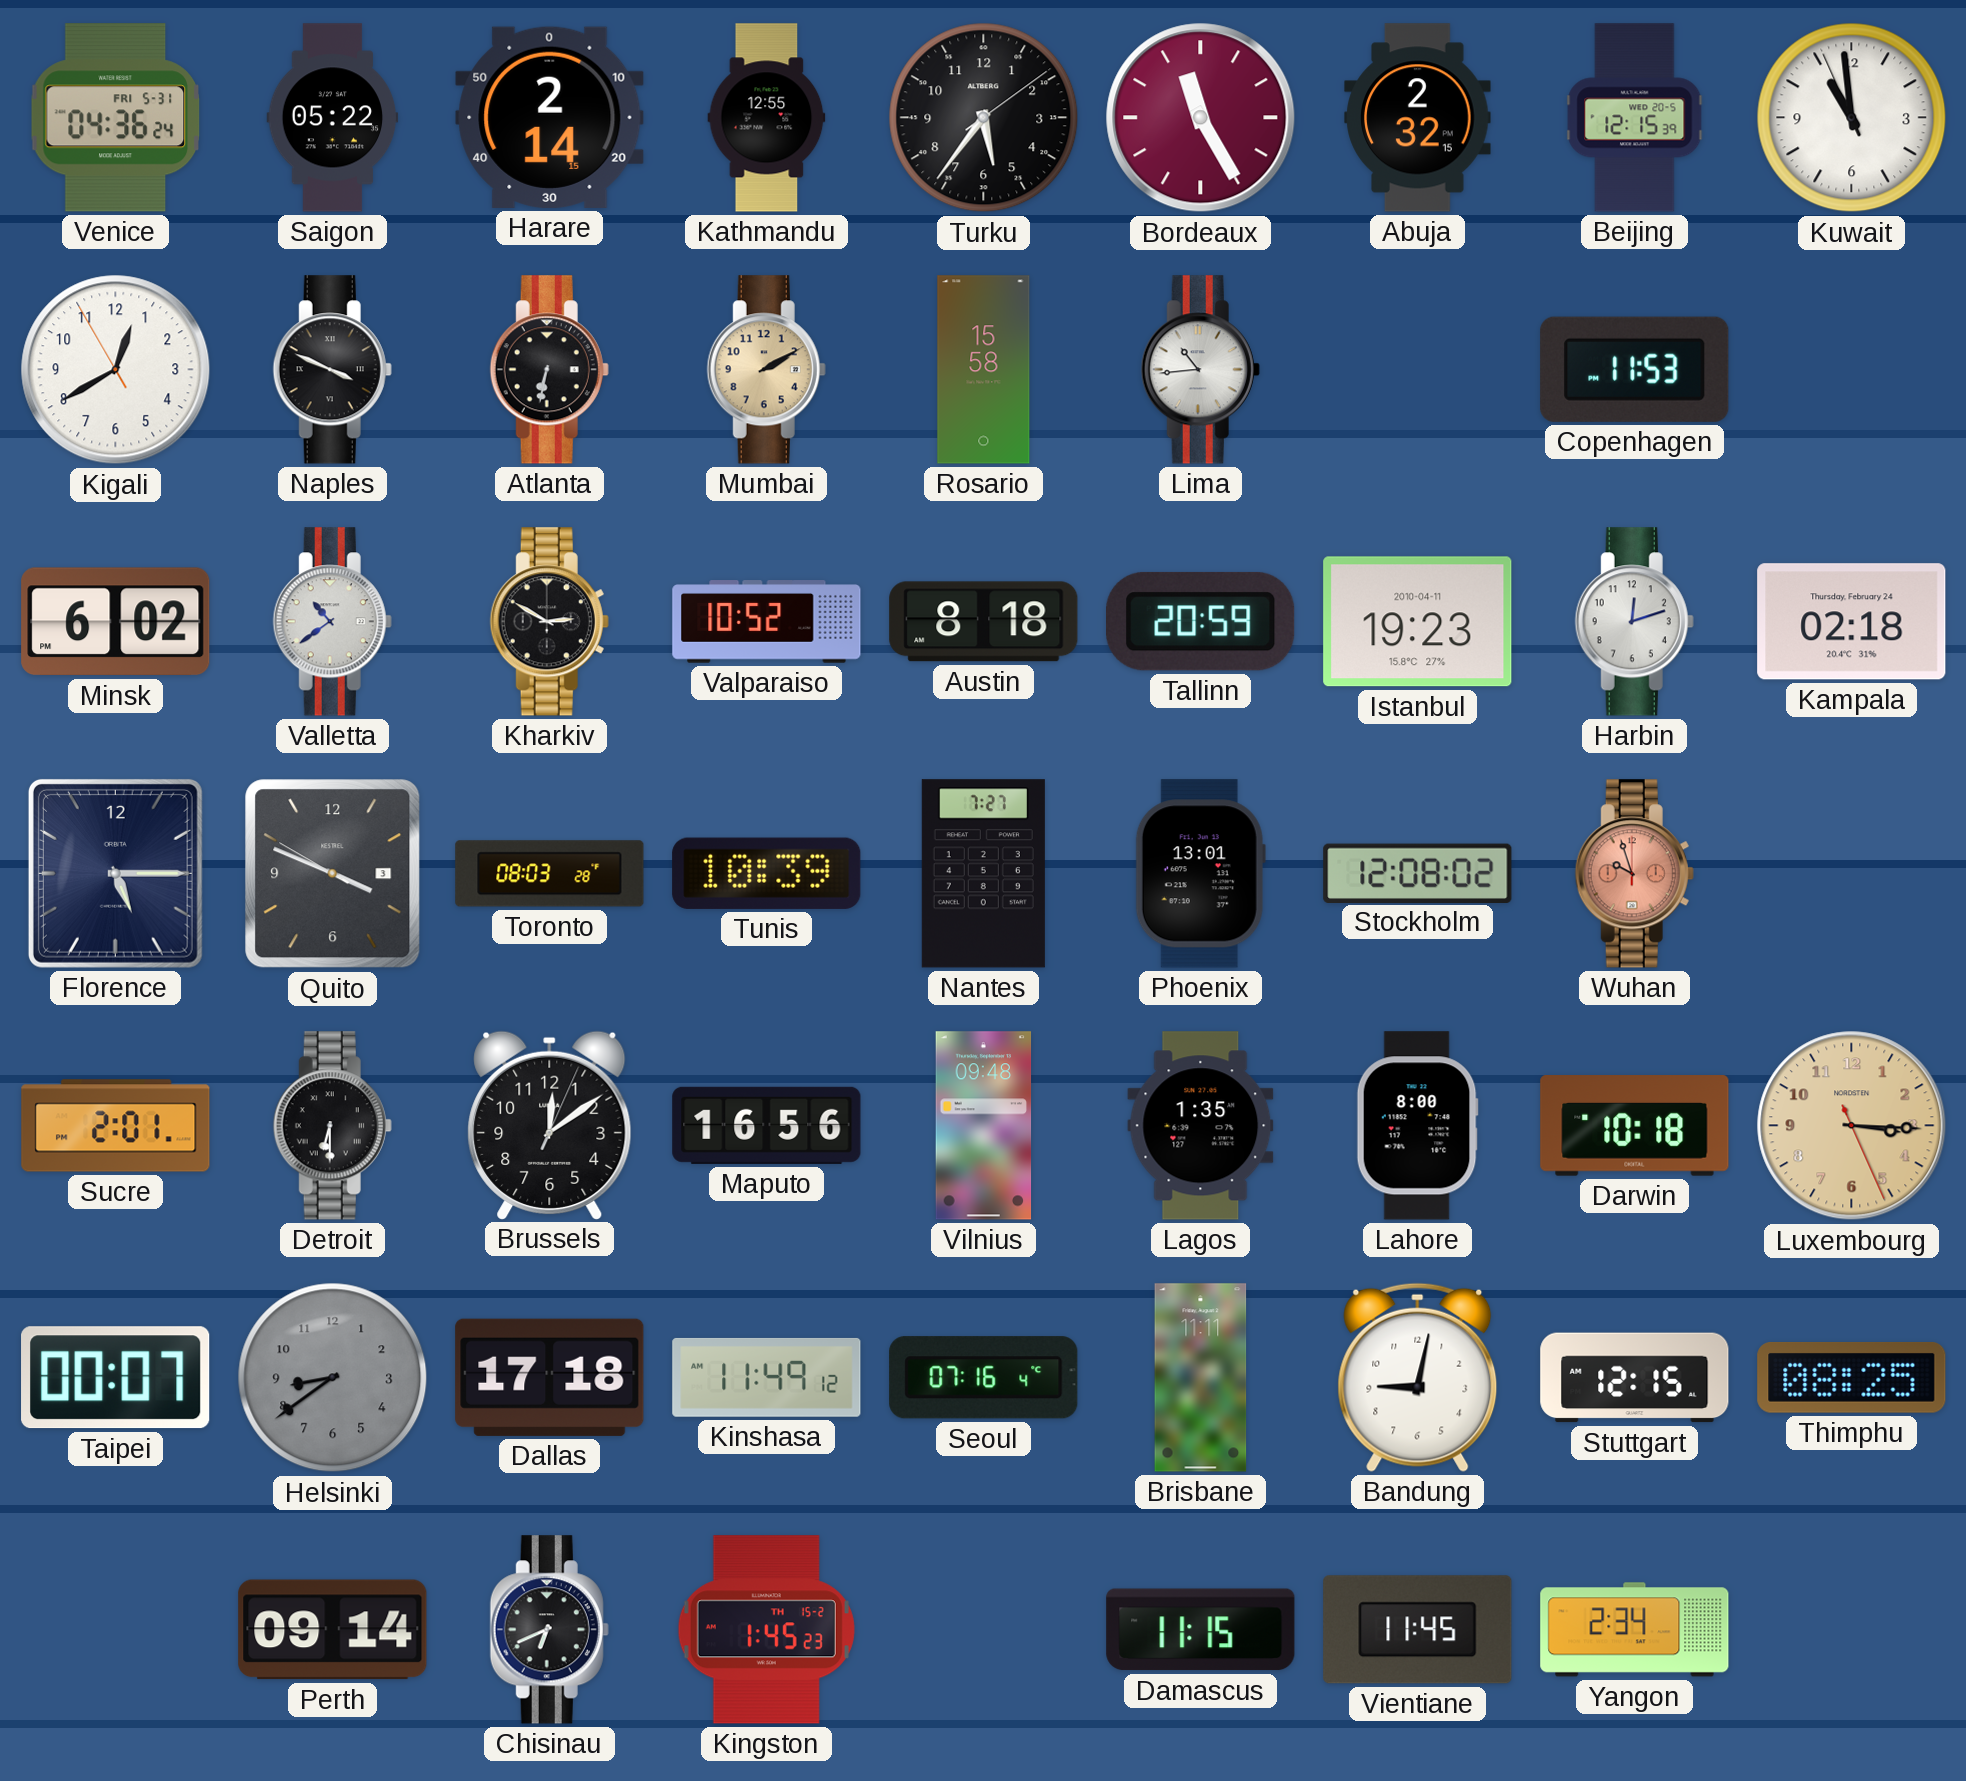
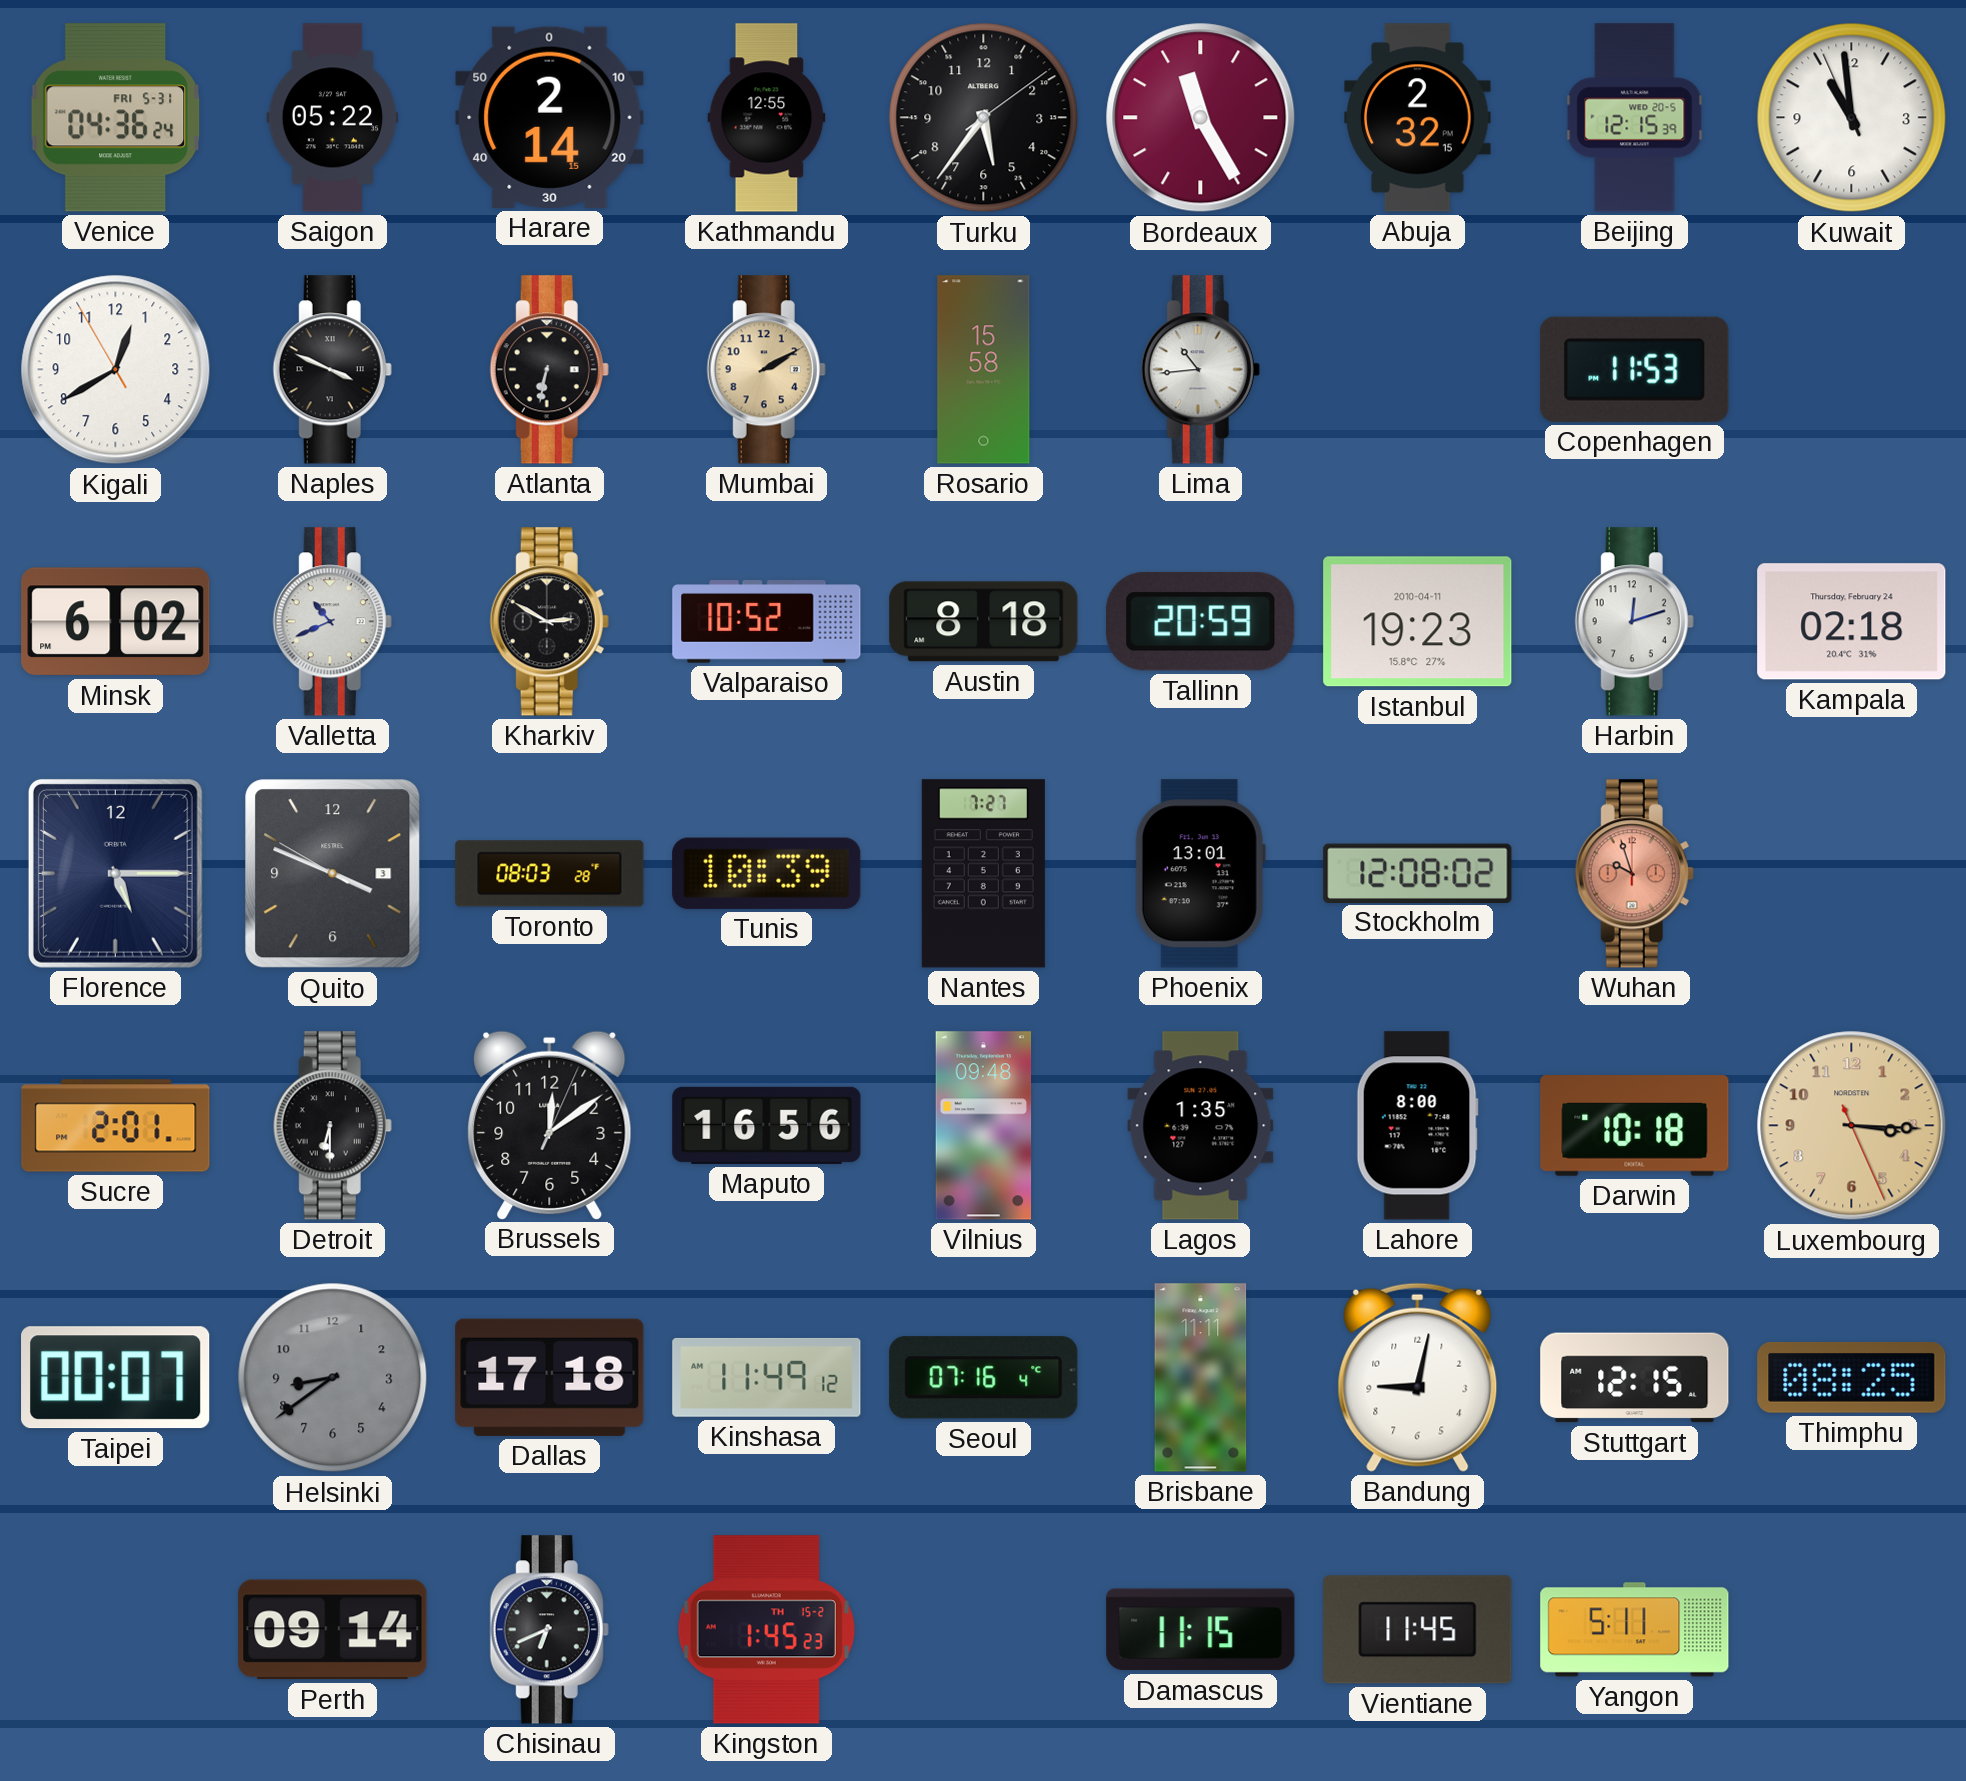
Valletta: 10:39 -> 10:41 (332, 622)
Yangon: 2:34 -> 5:11 (1635, 1630)
